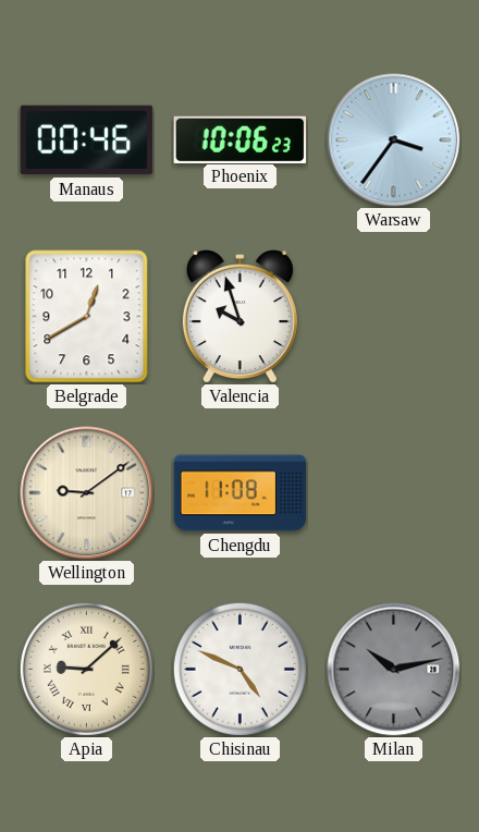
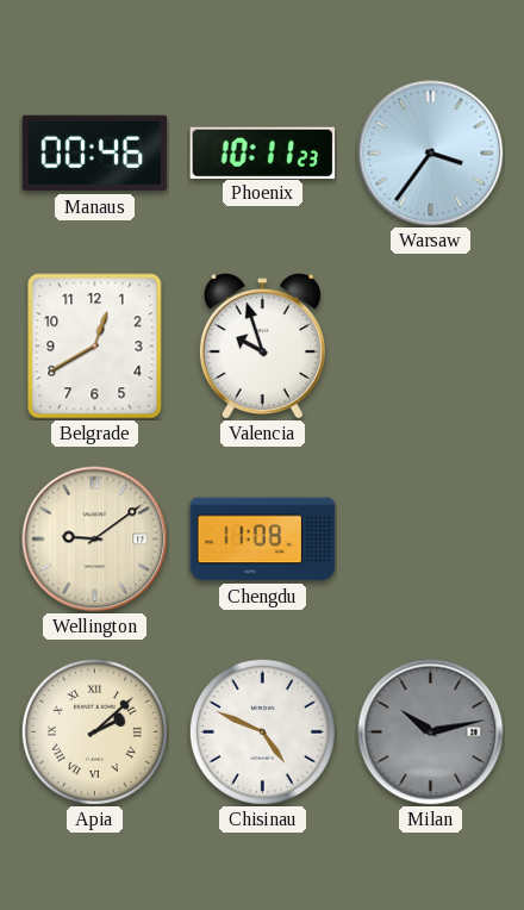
Phoenix: 10:06 -> 10:11 (263, 152)
Apia: 9:08 -> 2:08 (94, 731)
